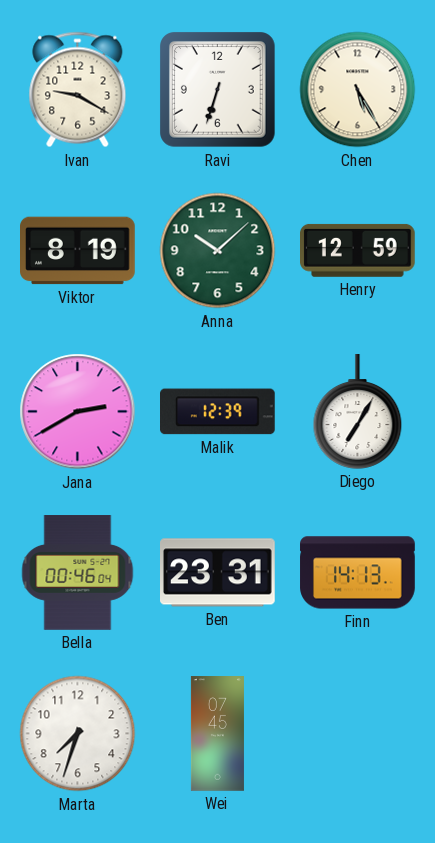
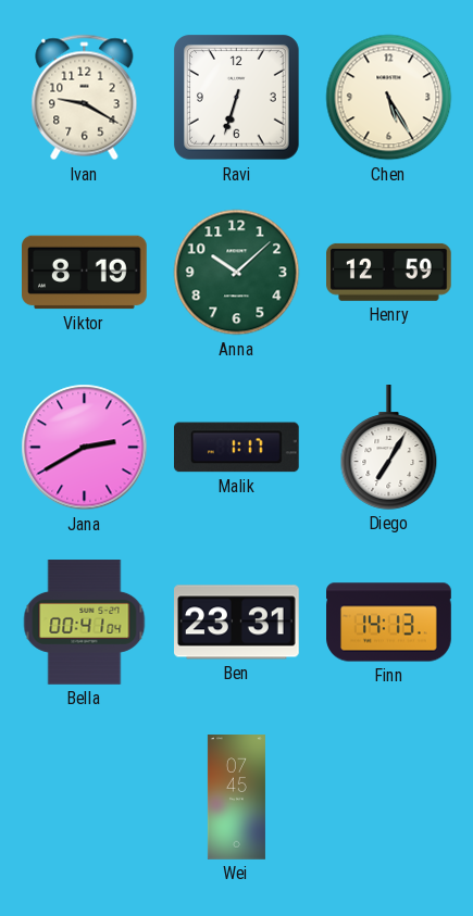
Malik: 12:39 -> 1:17 (237, 448)
Bella: 00:46 -> 00:41 (85, 623)
Marta: 7:33 -> none (78, 734)
